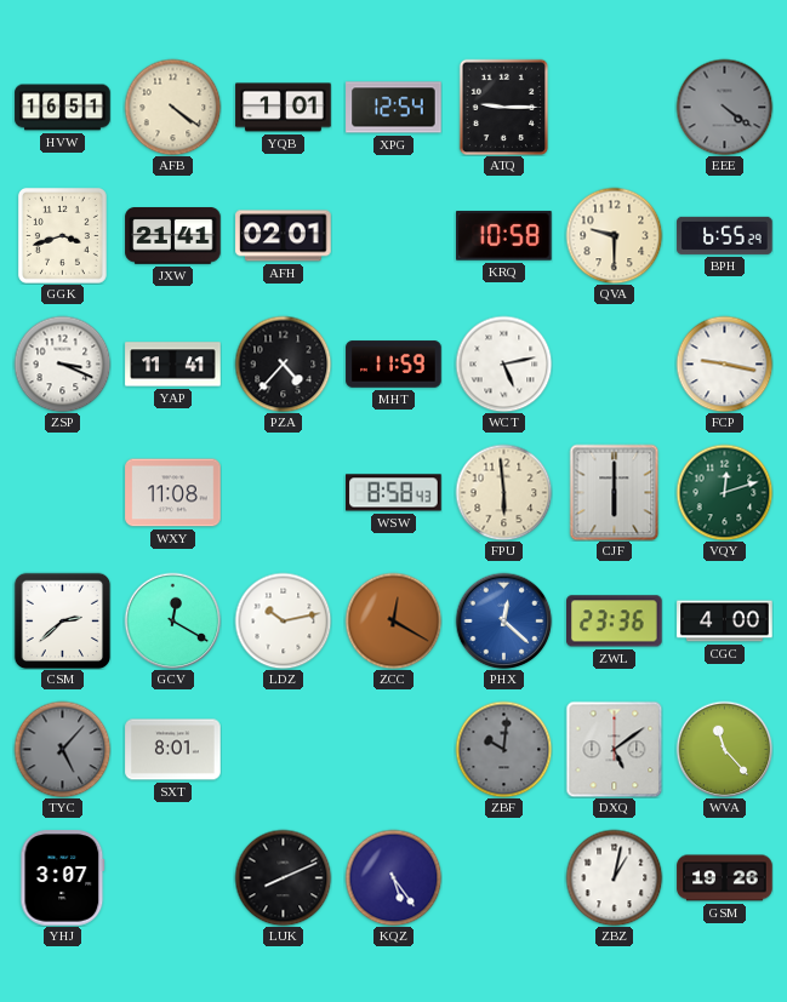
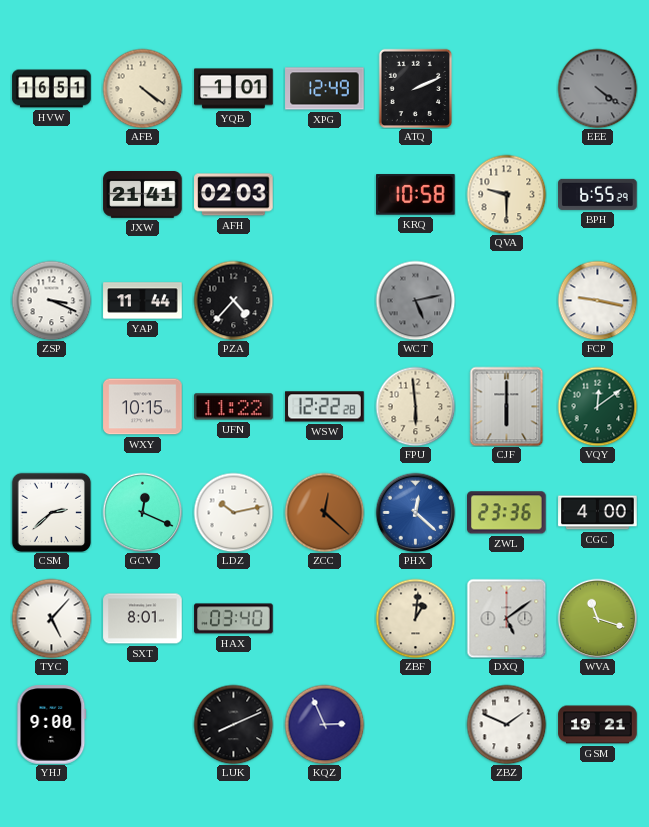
XPG: 12:54 -> 12:49 (325, 89)
ATQ: 9:15 -> 2:11 (416, 88)
GGK: 3:42 -> none (62, 235)
AFH: 02:01 -> 02:03 (234, 195)
YAP: 11:41 -> 11:44 (143, 301)
MHT: 11:59 -> none (394, 365)
WCT dial: white -> grey (415, 300)
WXY: 11:08 -> 10:15 (143, 407)
UFN: none -> 11:22 (234, 407)
WSW: 8:58 -> 12:22 (325, 407)
VQY: 12:12 -> 12:09 (597, 406)
GCV: 12:20 -> 12:19 (142, 512)
ZCC: 12:20 -> 12:22 (324, 512)
TYC dial: grey -> white (51, 618)
HAX: none -> 03:40 (234, 619)
ZBF: 10:01 -> 1:01 (415, 618)
ZBF dial: grey -> cream (415, 618)
WVA: 11:23 -> 11:18 (597, 618)
YHJ: 3:07 -> 9:00 (52, 725)
KQZ: 5:24 -> 2:56 (324, 724)
ZBZ: 1:02 -> 1:49 (506, 724)
GSM: 19:26 -> 19:21 (598, 725)
